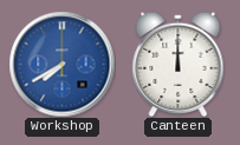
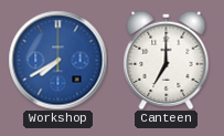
Canteen: 12:00 -> 7:00 (167, 60)
